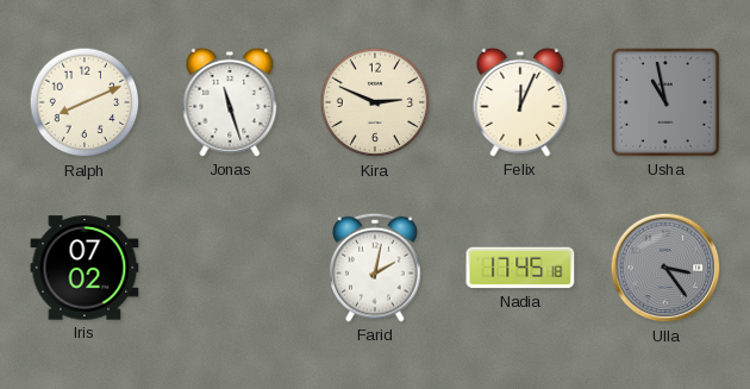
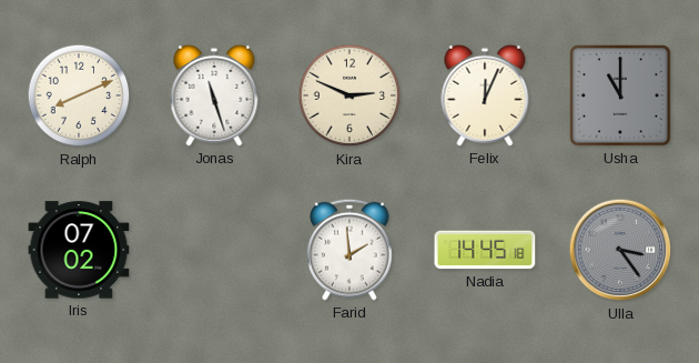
Usha: 10:58 -> 11:00 (620, 95)
Farid: 2:02 -> 1:59 (349, 250)
Nadia: 17:45 -> 14:45 (485, 250)
